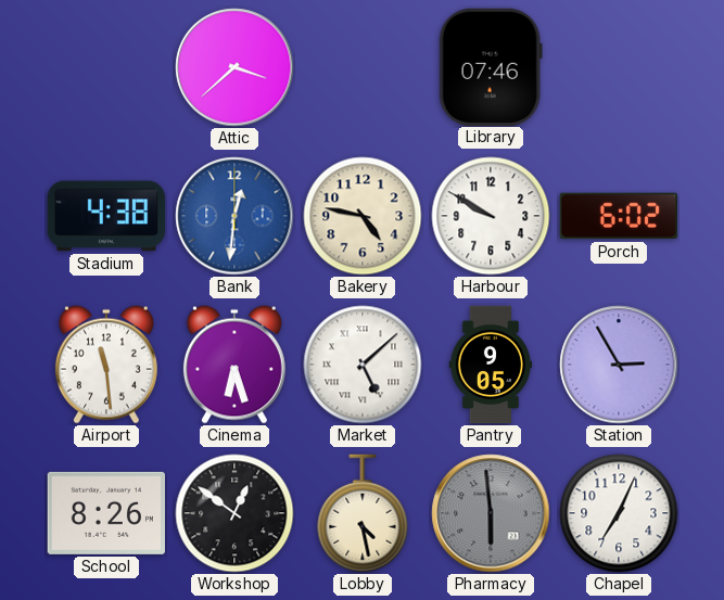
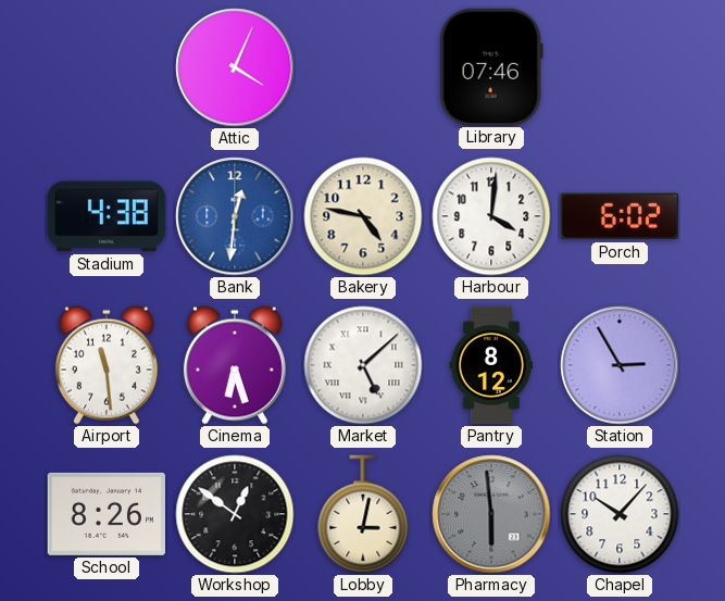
Attic: 3:38 -> 4:04 (235, 67)
Harbour: 9:50 -> 4:01 (491, 216)
Pantry: 9:05 -> 8:12 (491, 365)
Lobby: 4:28 -> 3:02 (363, 514)
Chapel: 7:04 -> 10:07 (620, 514)
